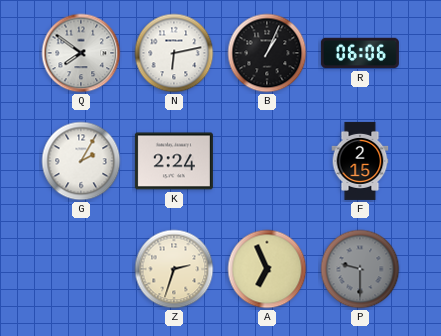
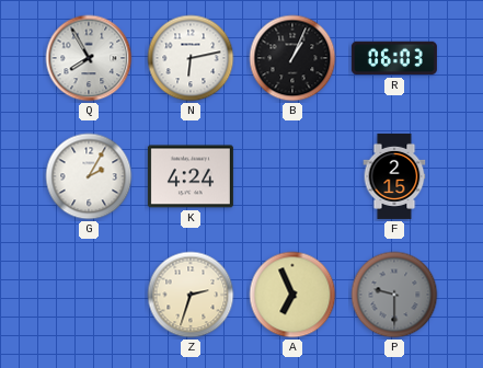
Q: 7:51 -> 7:55 (89, 58)
R: 06:06 -> 06:03 (394, 58)
K: 2:24 -> 4:24 (191, 176)
